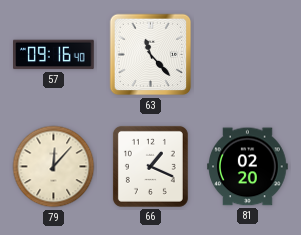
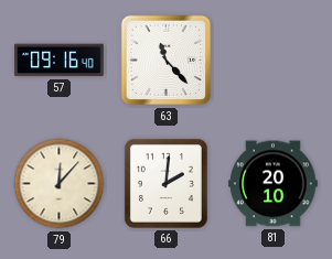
66: 1:19 -> 2:01 (165, 183)
81: 02:20 -> 20:10 (274, 184)
